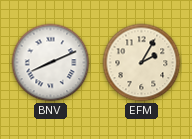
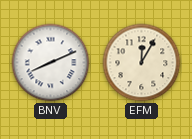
EFM: 2:05 -> 12:05 (142, 63)
